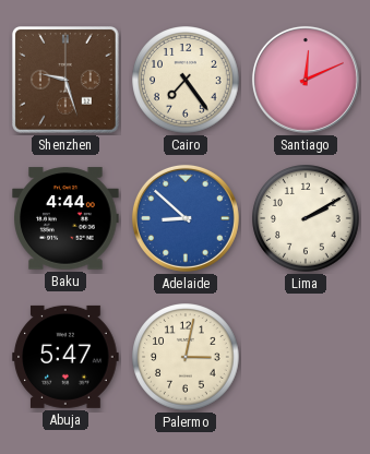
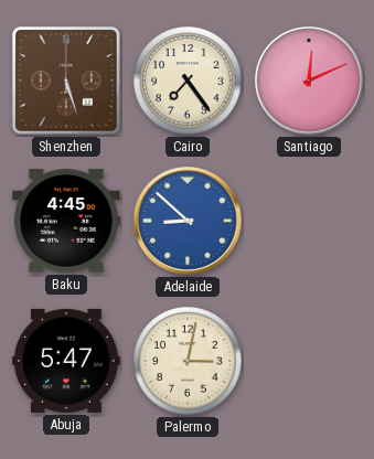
Shenzhen: 9:27 -> 5:27 (67, 82)
Baku: 4:44 -> 4:45 (66, 221)
Lima: 2:10 -> none (306, 218)
